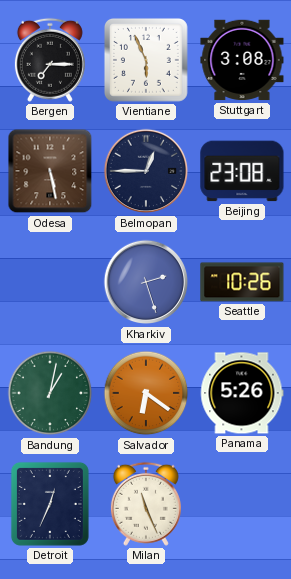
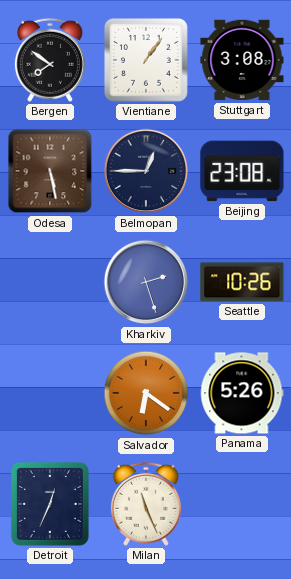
Bergen: 7:15 -> 7:51 (50, 60)
Vientiane: 5:56 -> 1:06 (146, 60)
Bandung: 1:02 -> none (50, 393)
